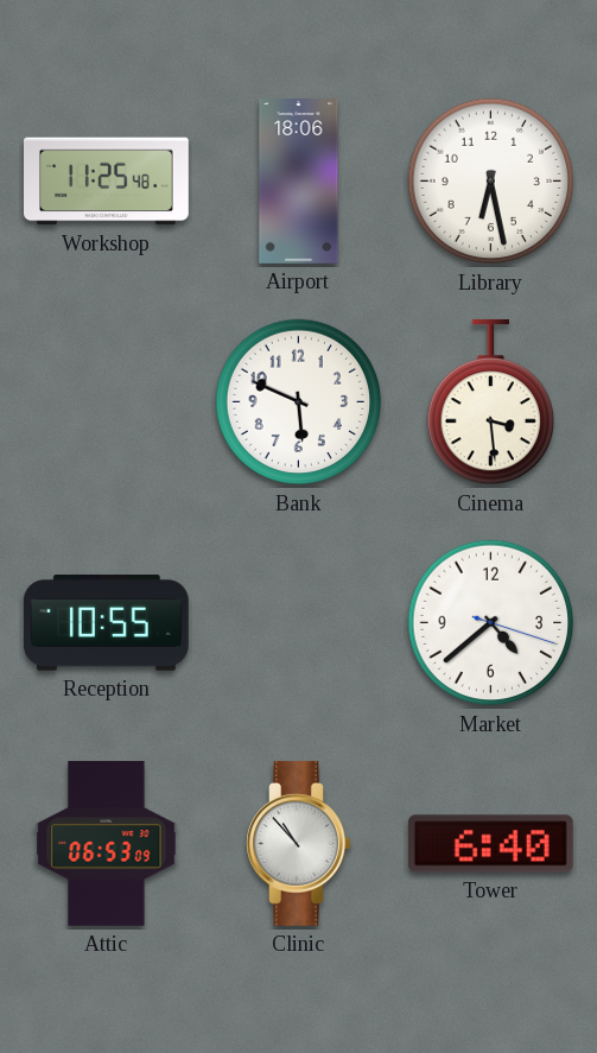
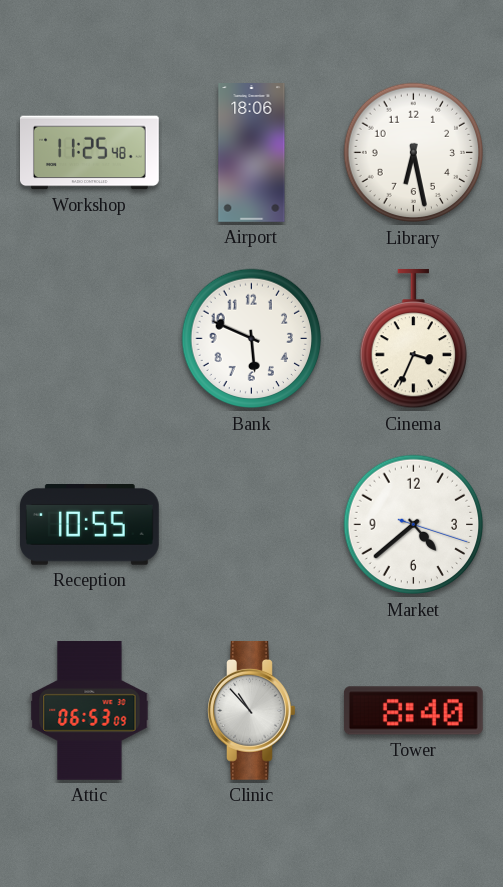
Cinema: 3:29 -> 3:34 (413, 339)
Tower: 6:40 -> 8:40 (413, 711)
